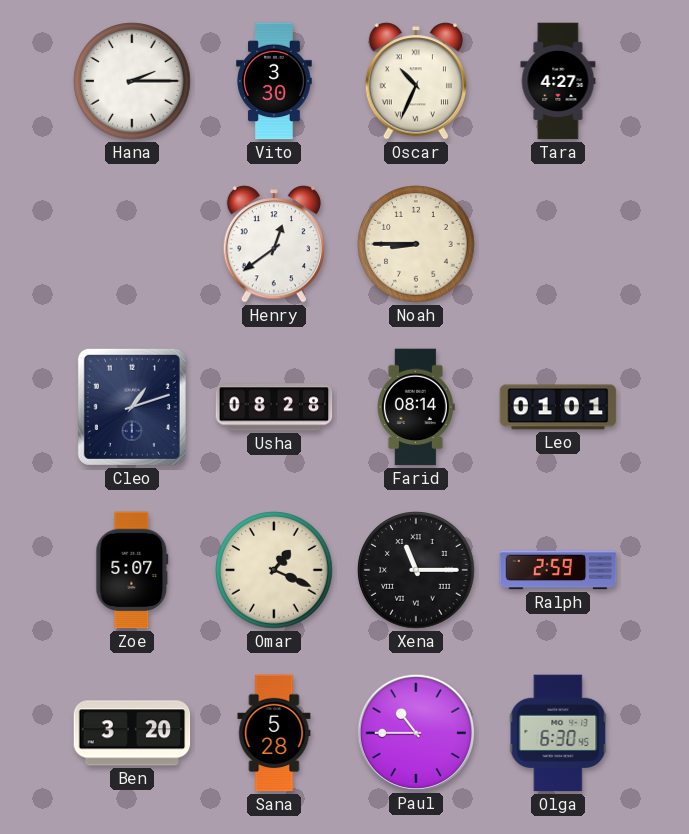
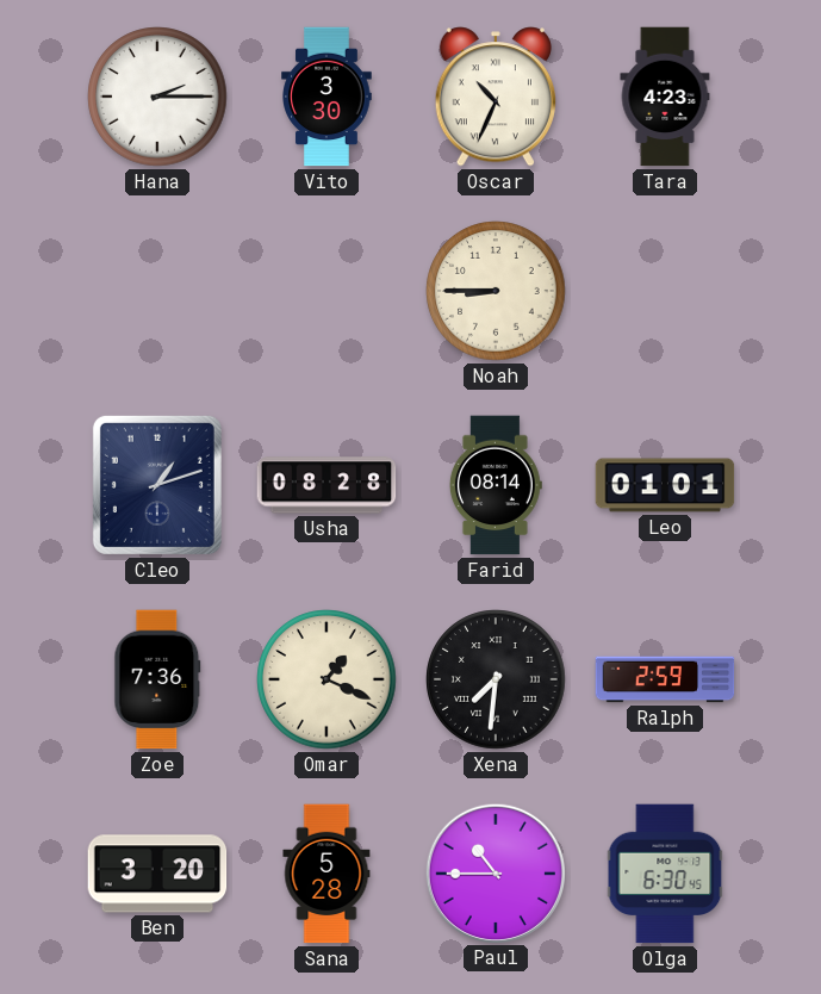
Tara: 4:27 -> 4:23 (665, 97)
Henry: 12:39 -> none (273, 244)
Zoe: 5:07 -> 7:36 (157, 679)
Xena: 11:15 -> 7:31 (496, 679)
